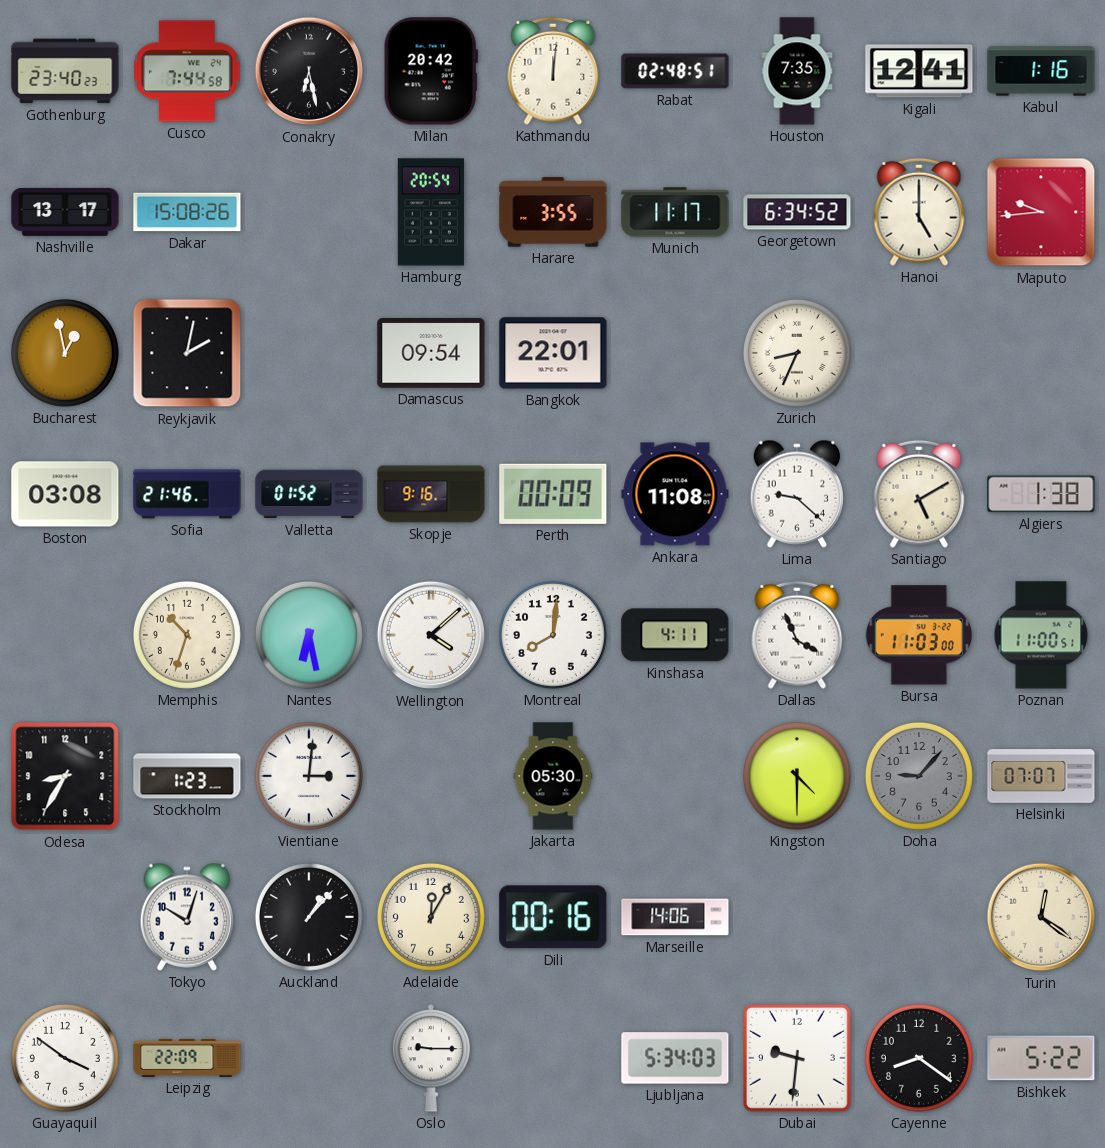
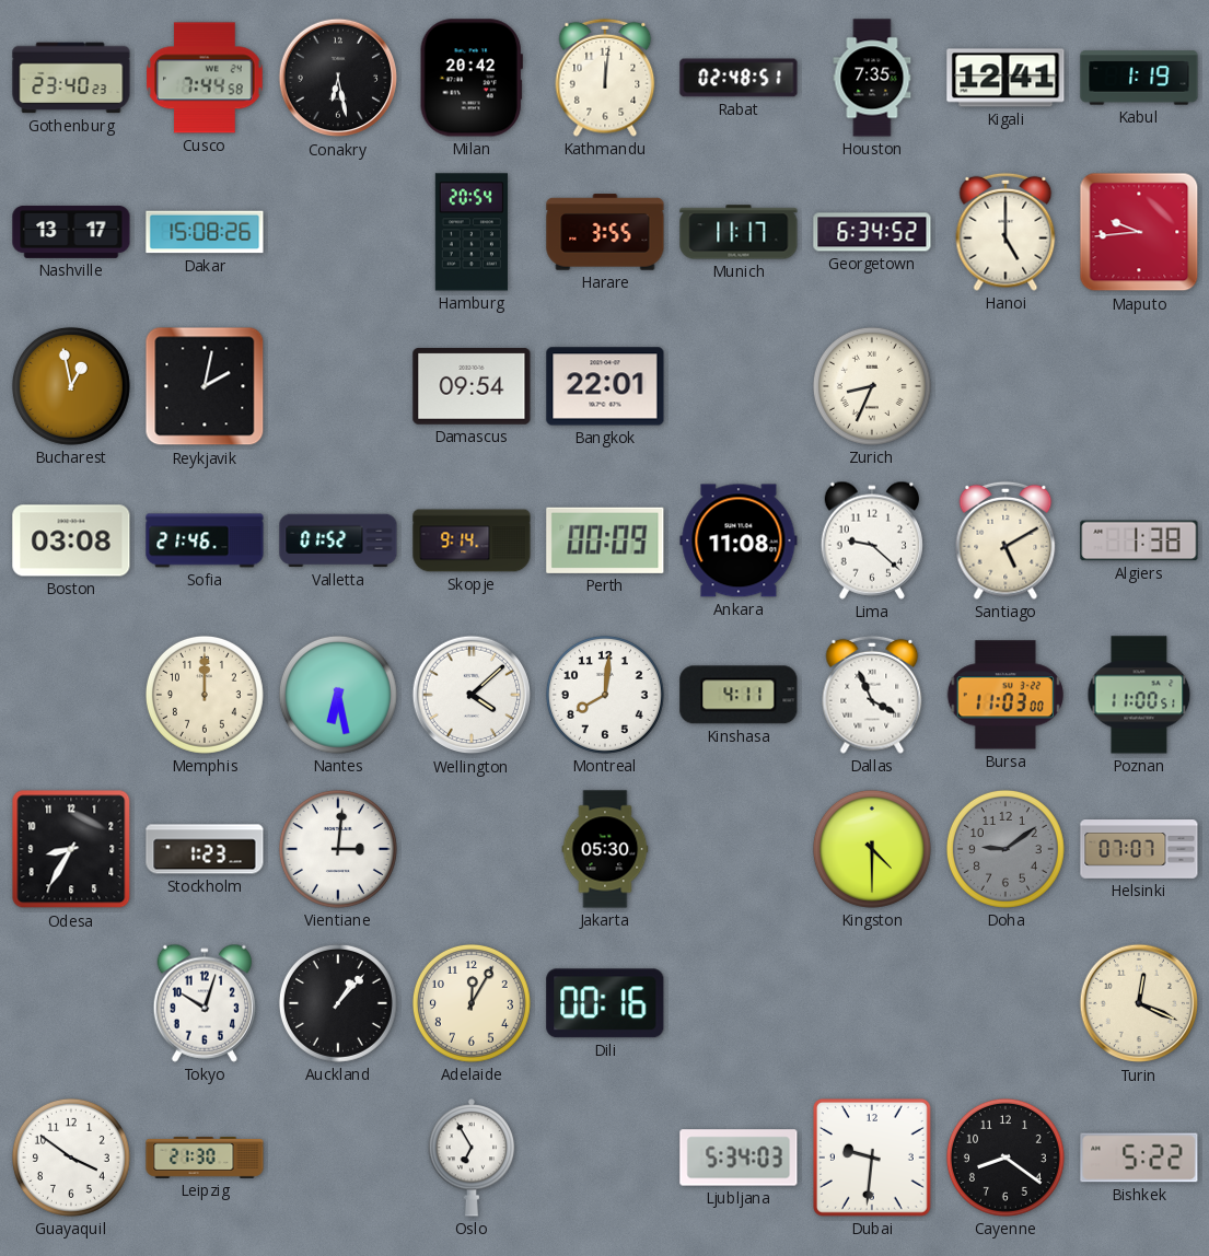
Kabul: 1:16 -> 1:19 (1139, 78)
Skopje: 9:16 -> 9:14 (472, 540)
Memphis: 10:33 -> 12:00 (205, 695)
Doha: 9:07 -> 9:09 (1005, 849)
Marseille: 14:06 -> none (675, 917)
Turin: 12:21 -> 12:19 (1139, 1003)
Leipzig: 22:09 -> 21:30 (205, 1158)
Oslo: 9:15 -> 6:55 (472, 1158)
